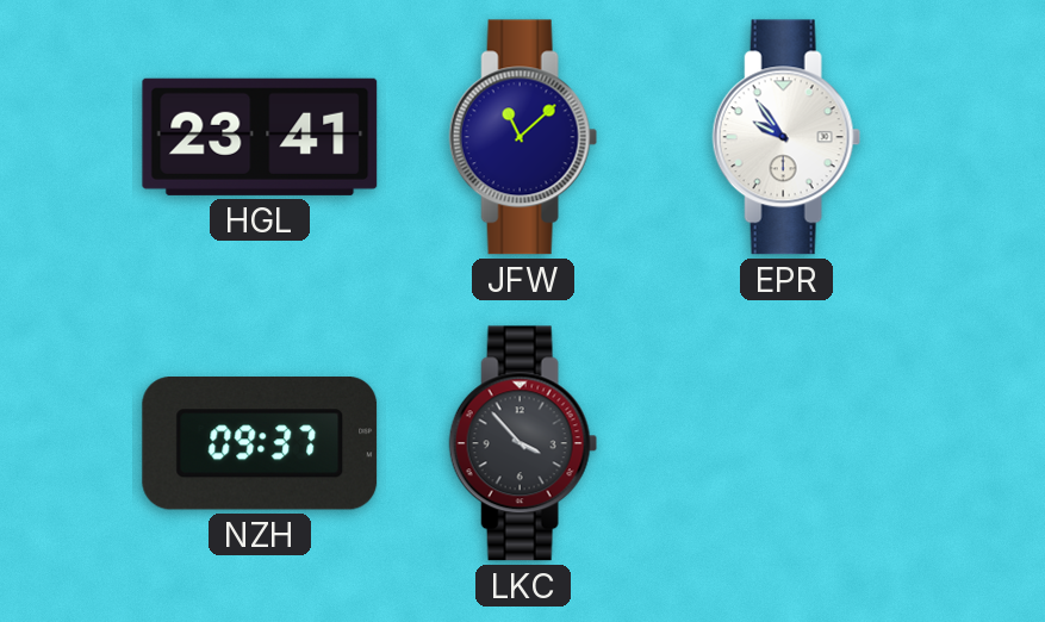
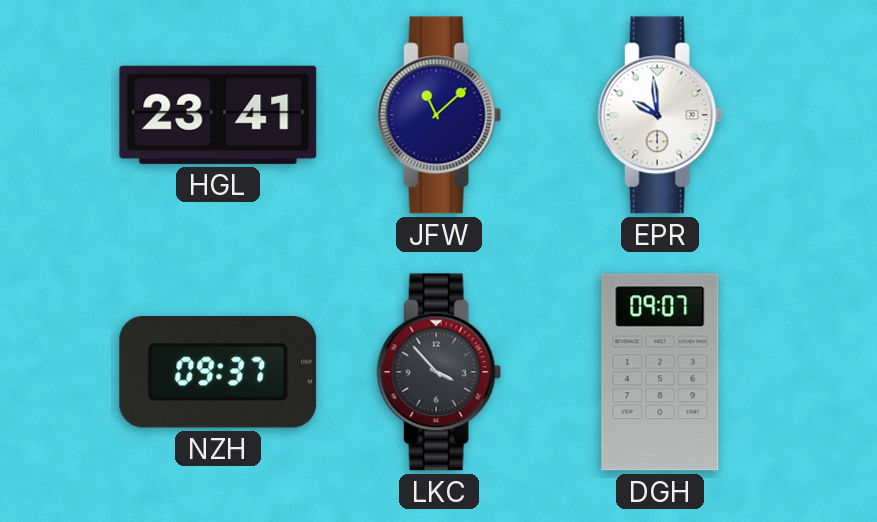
EPR: 9:54 -> 9:59 (660, 115)
DGH: none -> 09:07 (660, 372)
